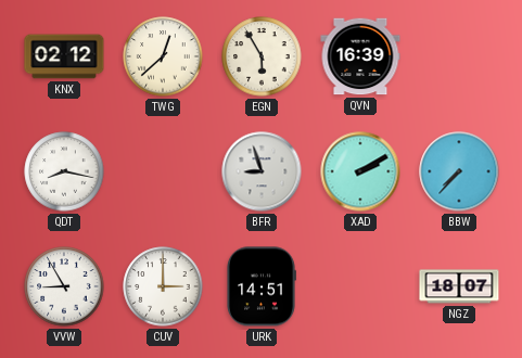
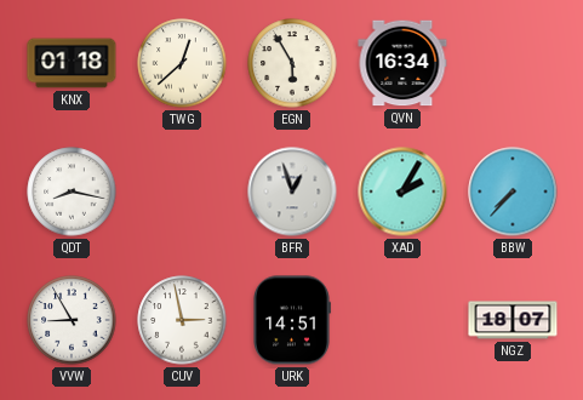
KNX: 02:12 -> 01:18 (72, 63)
QVN: 16:39 -> 16:34 (402, 63)
BFR: 8:57 -> 12:57 (292, 192)
XAD: 2:10 -> 2:05 (402, 192)
CUV: 3:00 -> 2:58 (182, 320)
